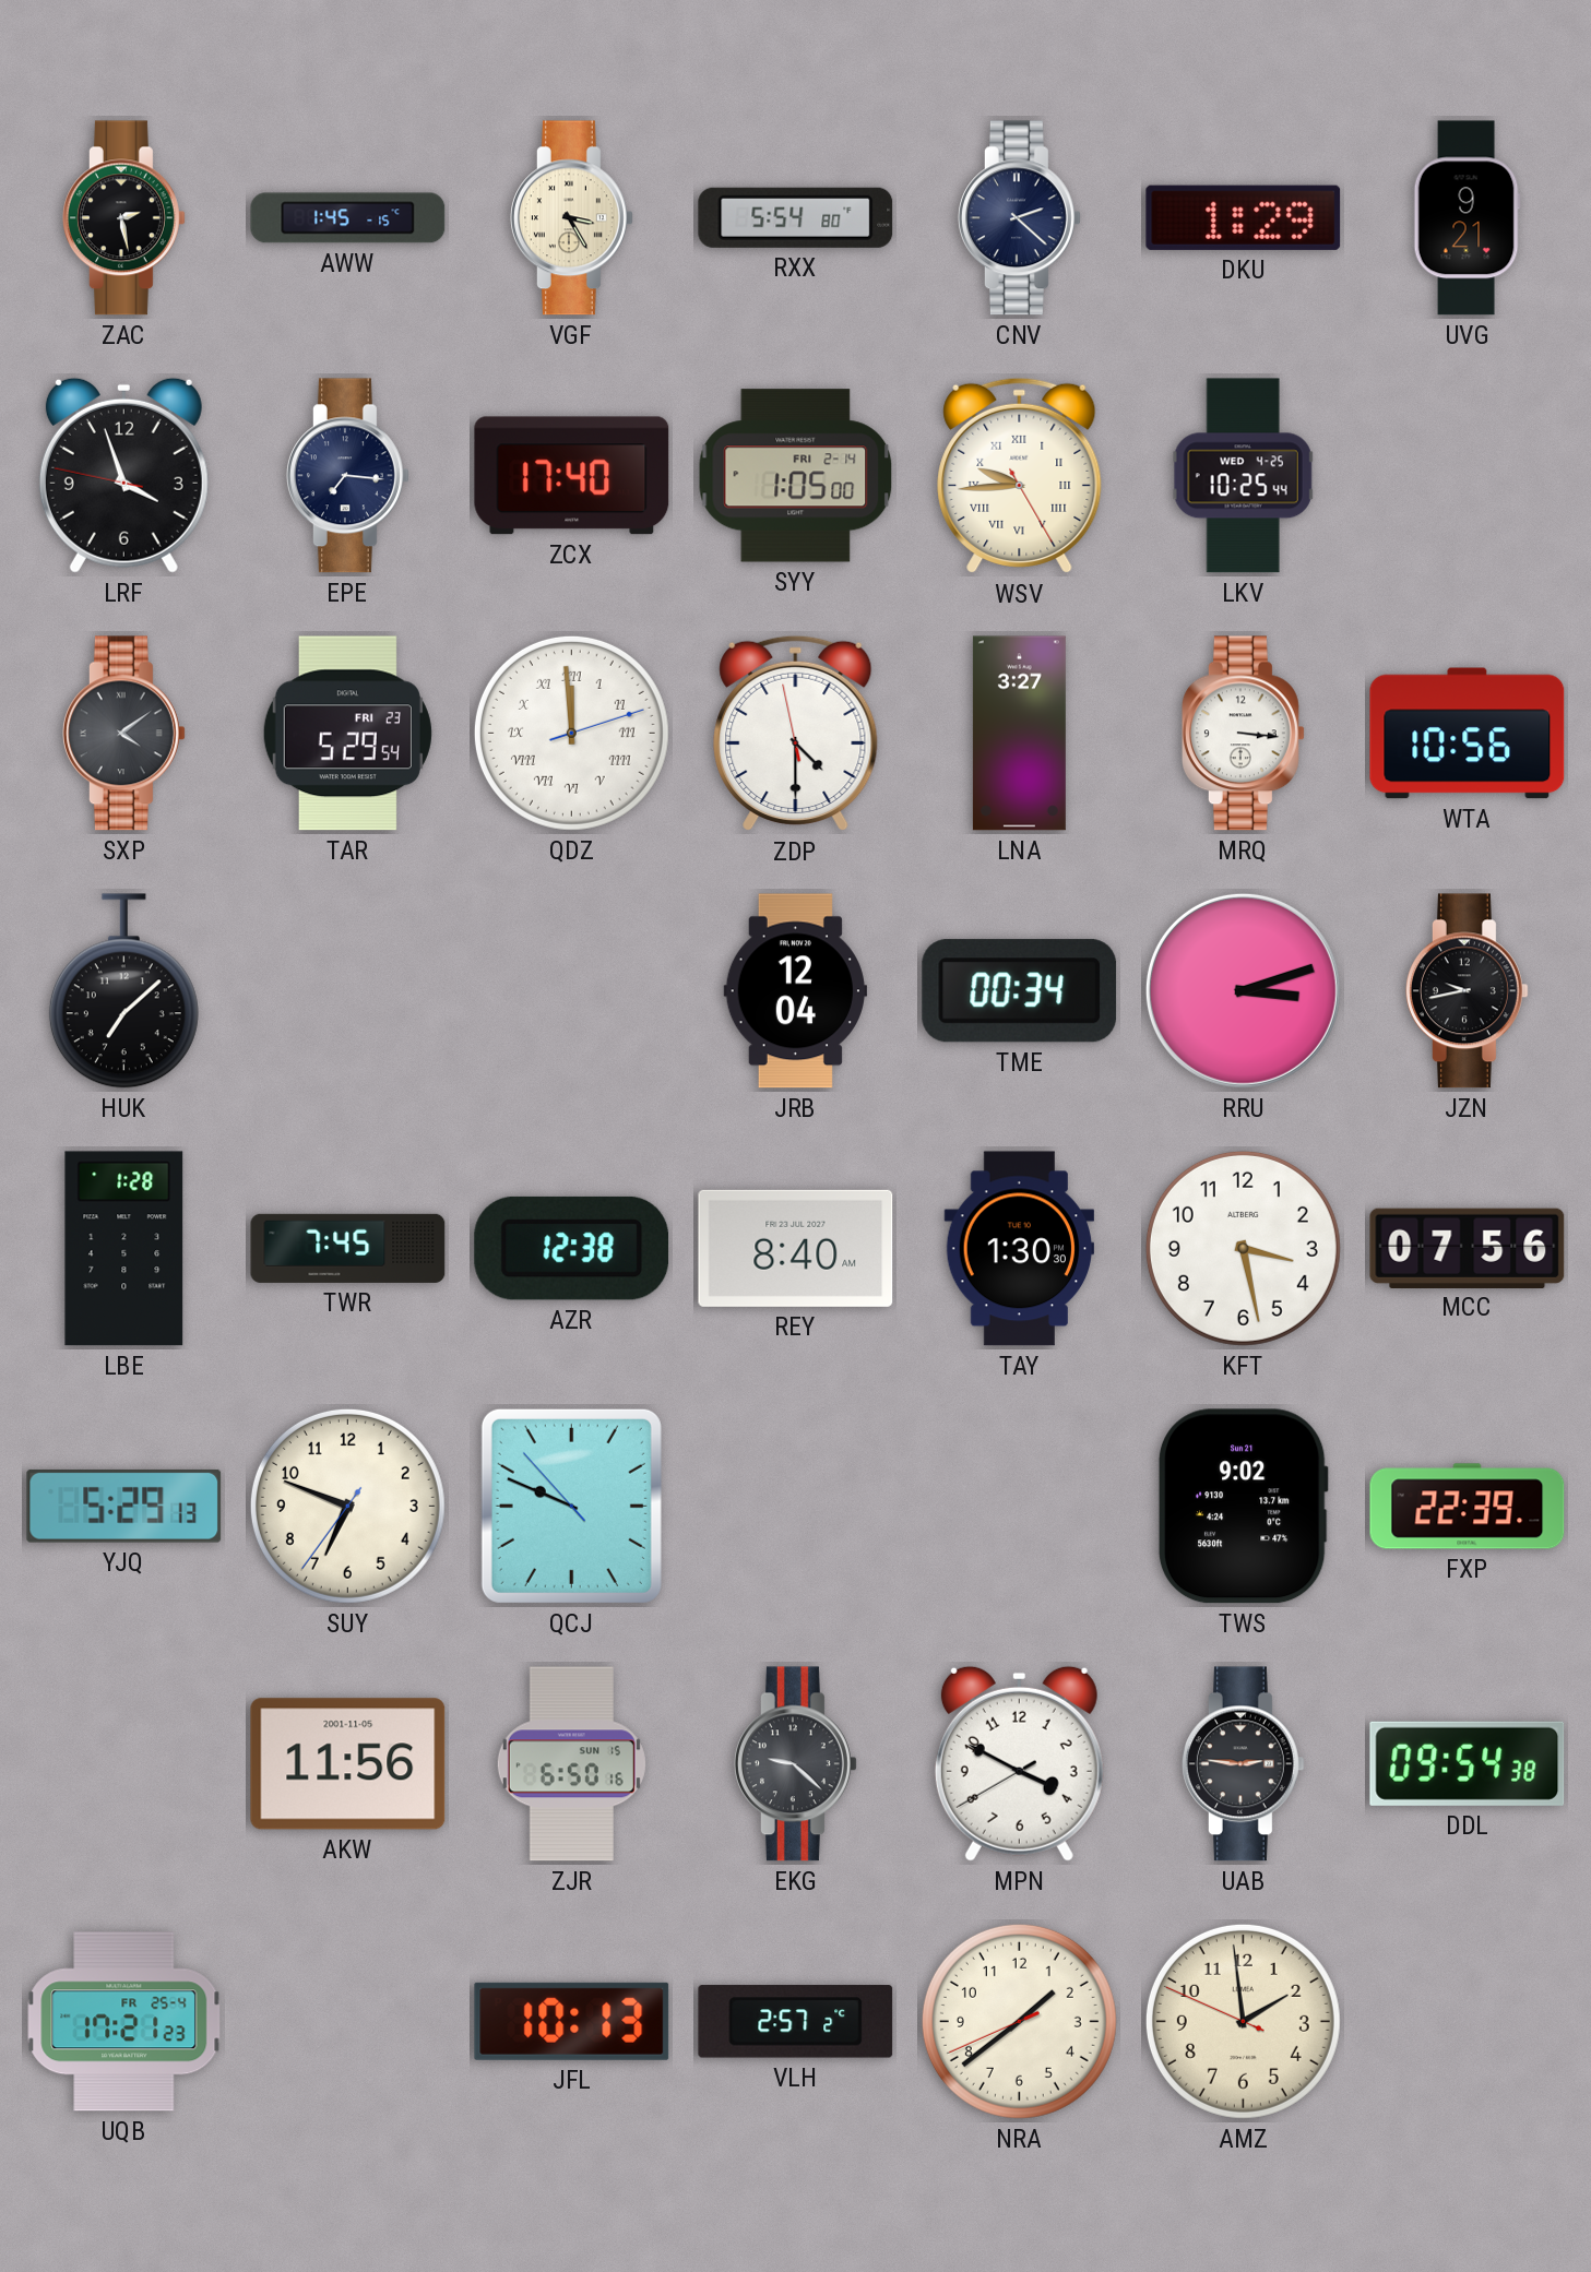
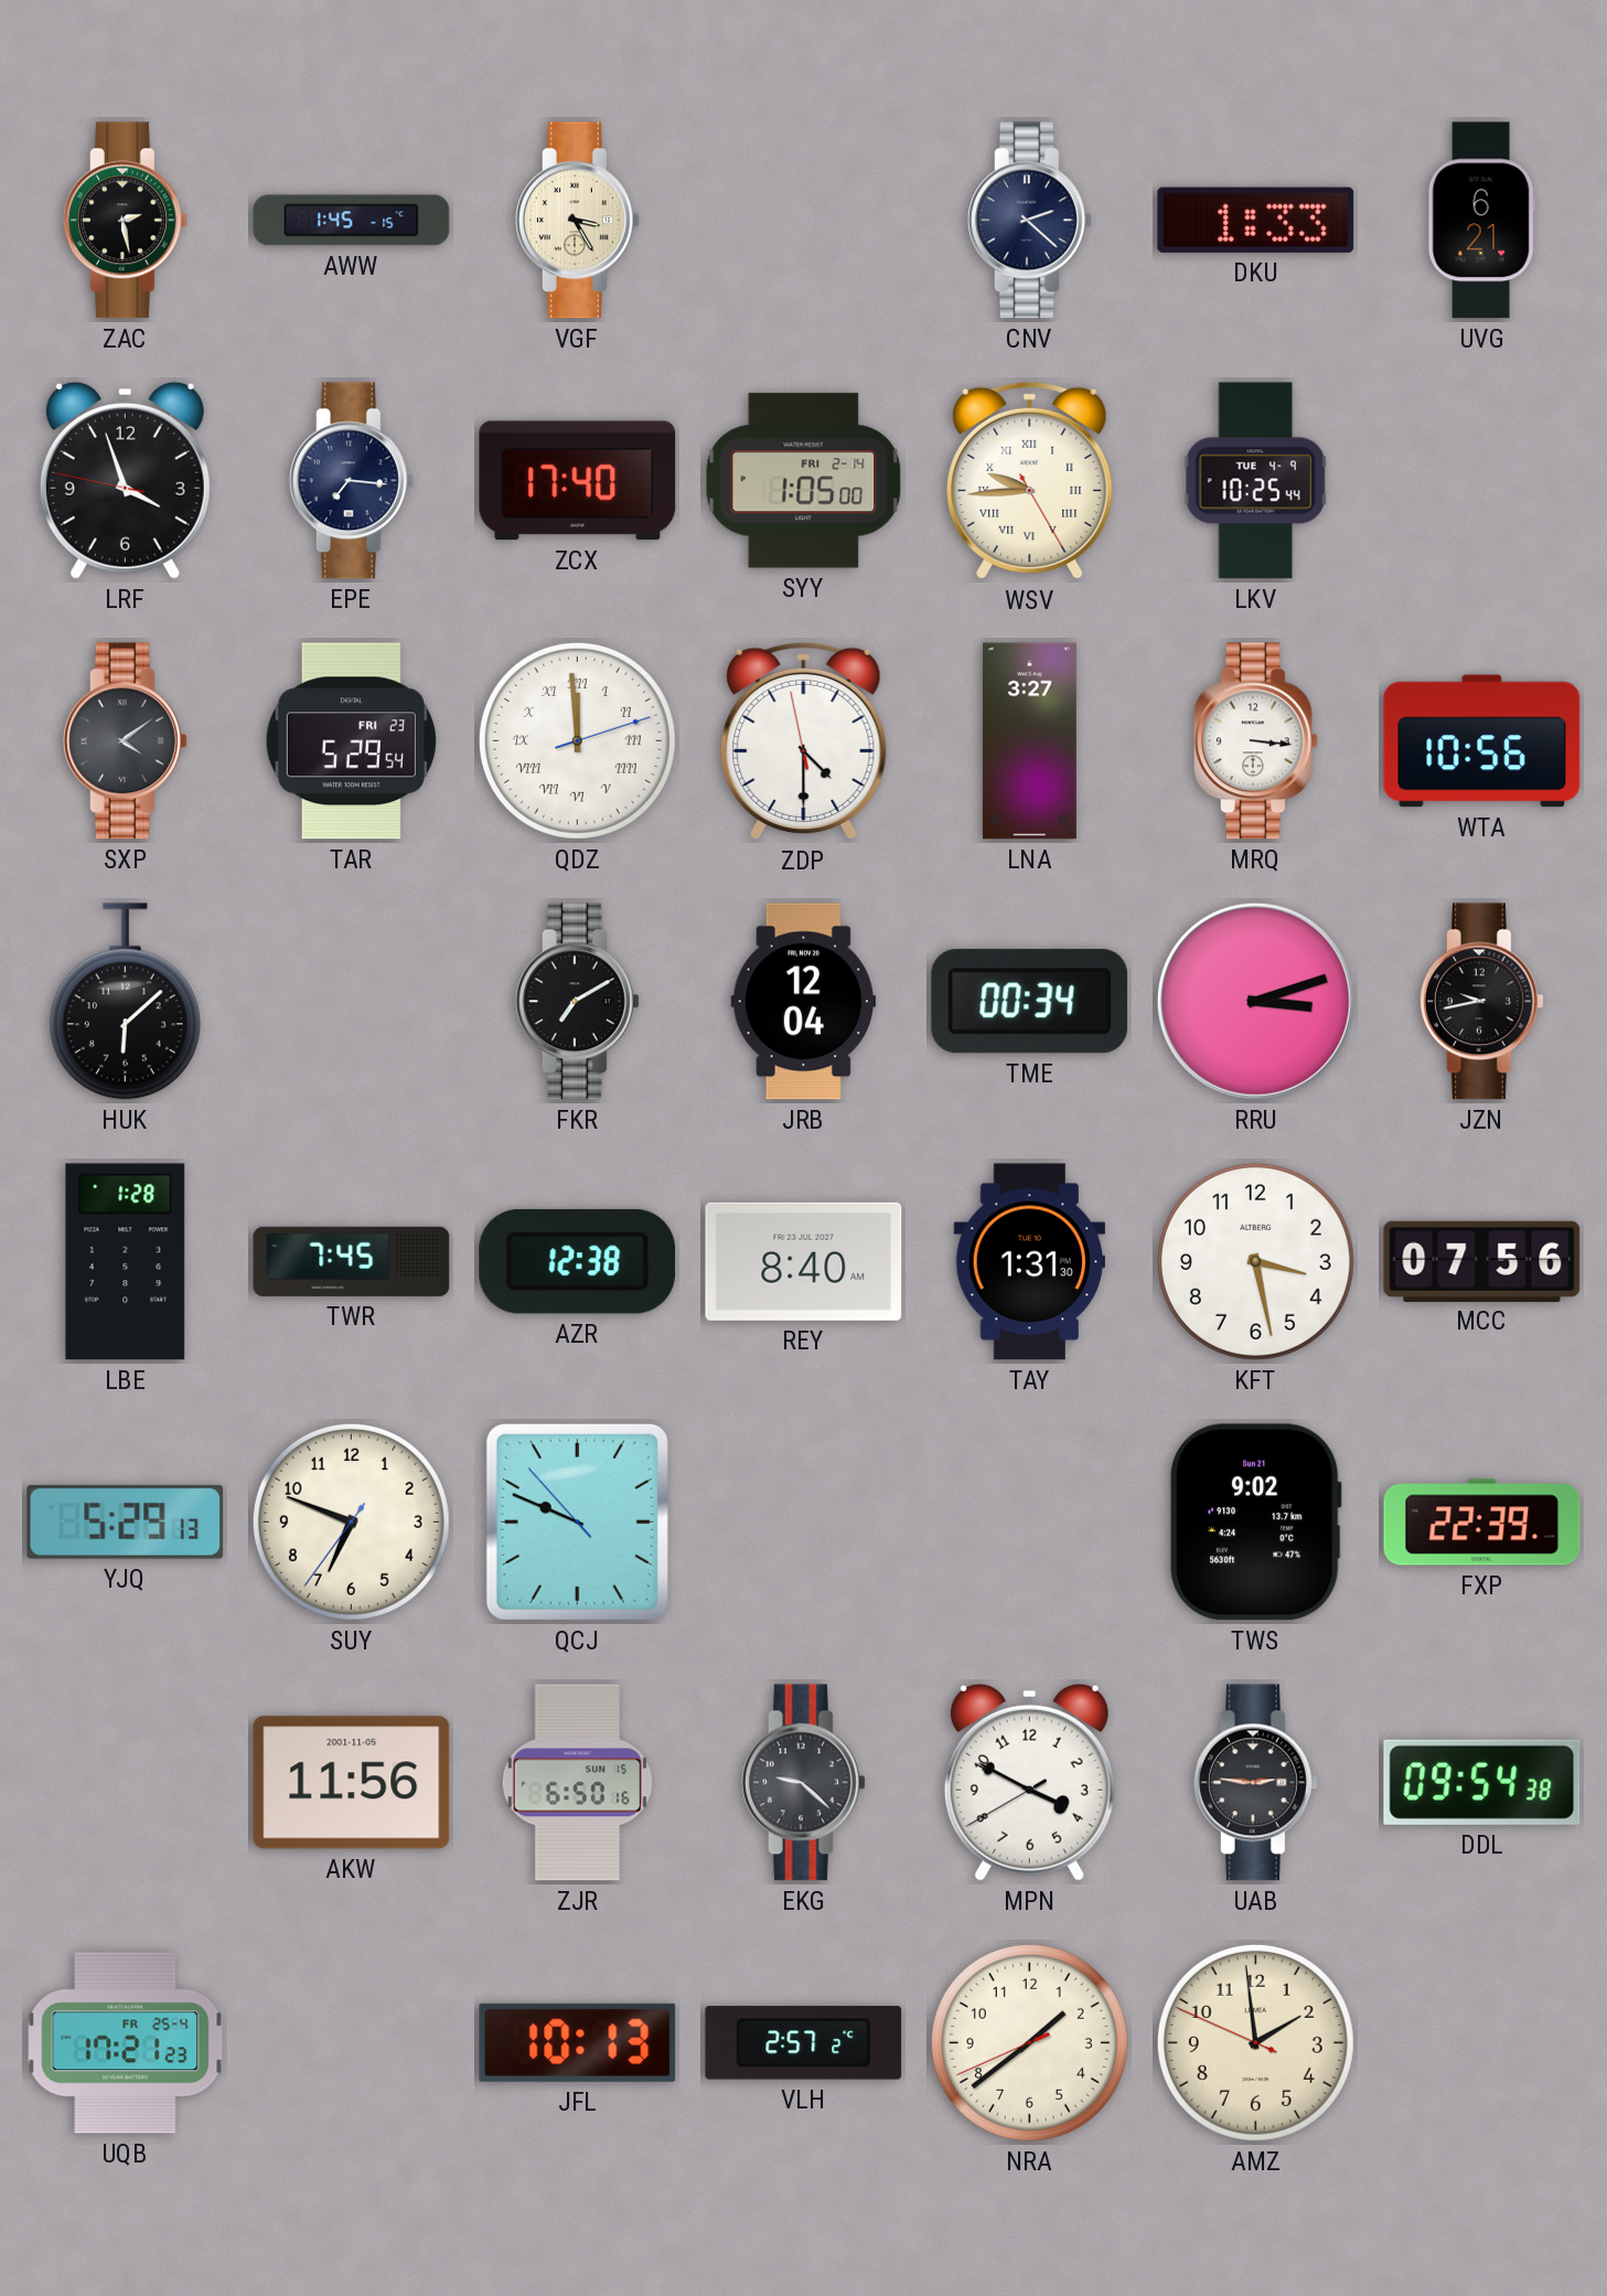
RXX: 5:54 -> none (796, 217)
DKU: 1:29 -> 1:33 (1256, 220)
UVG: 9:21 -> 6:21 (1481, 221)
LKV date: WED 4-25 -> TUE 4-9 (1256, 481)
HUK: 7:08 -> 6:08 (125, 1002)
FKR: none -> 7:10 (577, 1002)
TAY: 1:30 -> 1:31 (1029, 1262)
